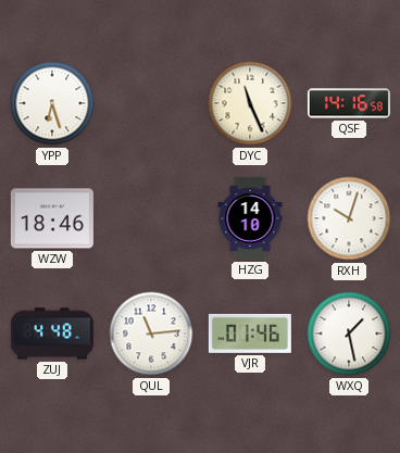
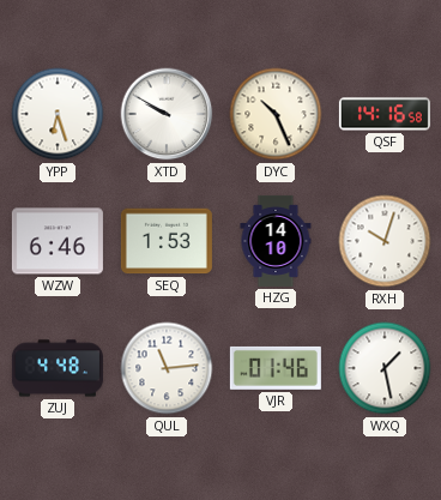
XTD: none -> 9:50 (167, 114)
DYC: 11:26 -> 10:26 (276, 114)
WZW: 18:46 -> 6:46 (58, 241)
SEQ: none -> 1:53 (167, 241)
